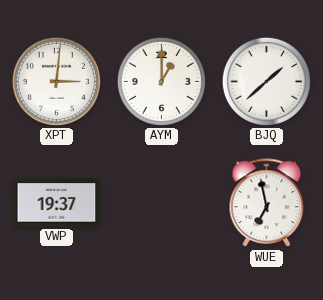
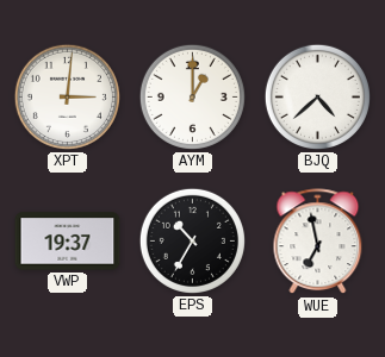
BJQ: 1:38 -> 4:38 (317, 96)
EPS: none -> 10:35 (192, 240)
